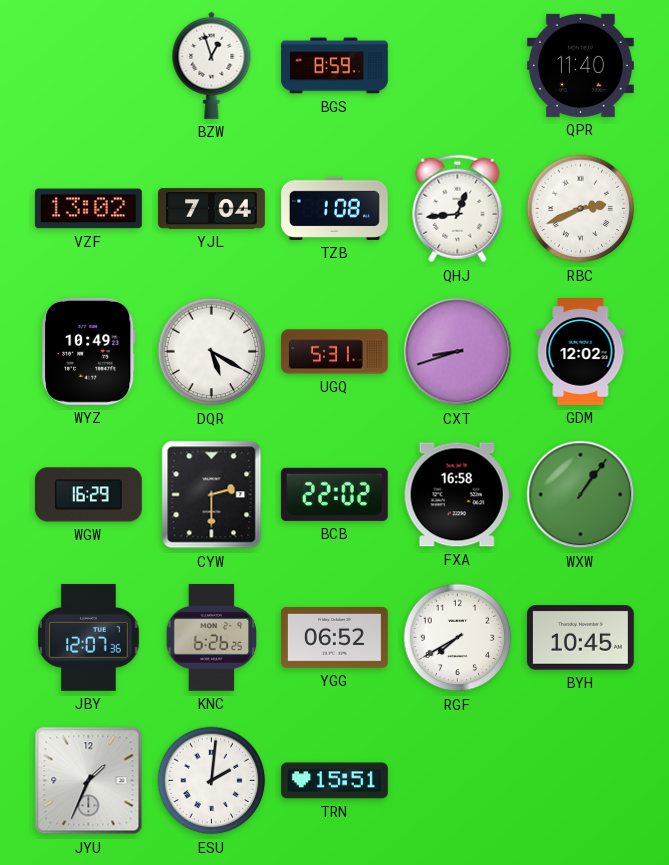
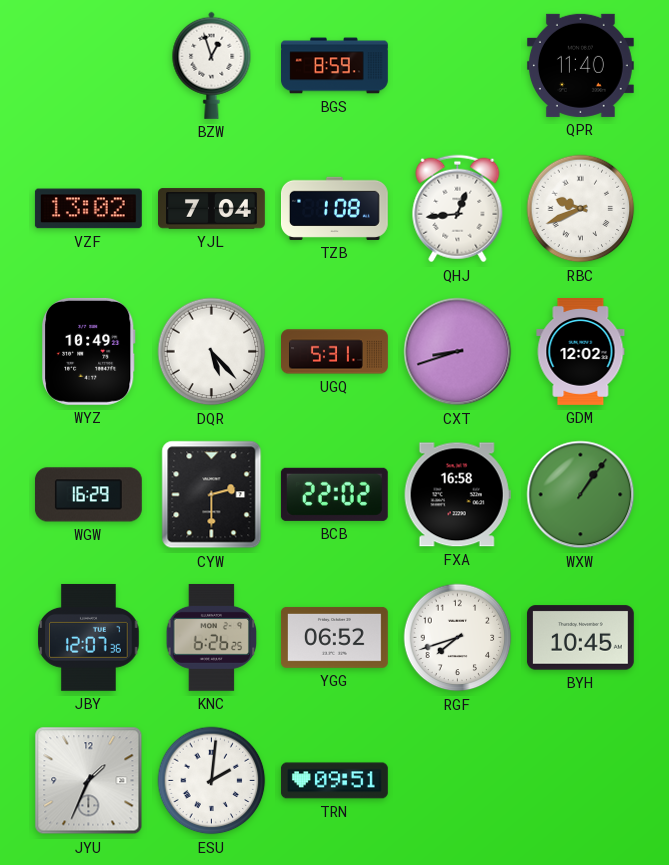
RBC: 2:41 -> 9:41 (581, 209)
DQR: 5:20 -> 5:23 (212, 352)
RGF: 7:40 -> 7:42 (458, 638)
TRN: 15:51 -> 09:51 (334, 781)
